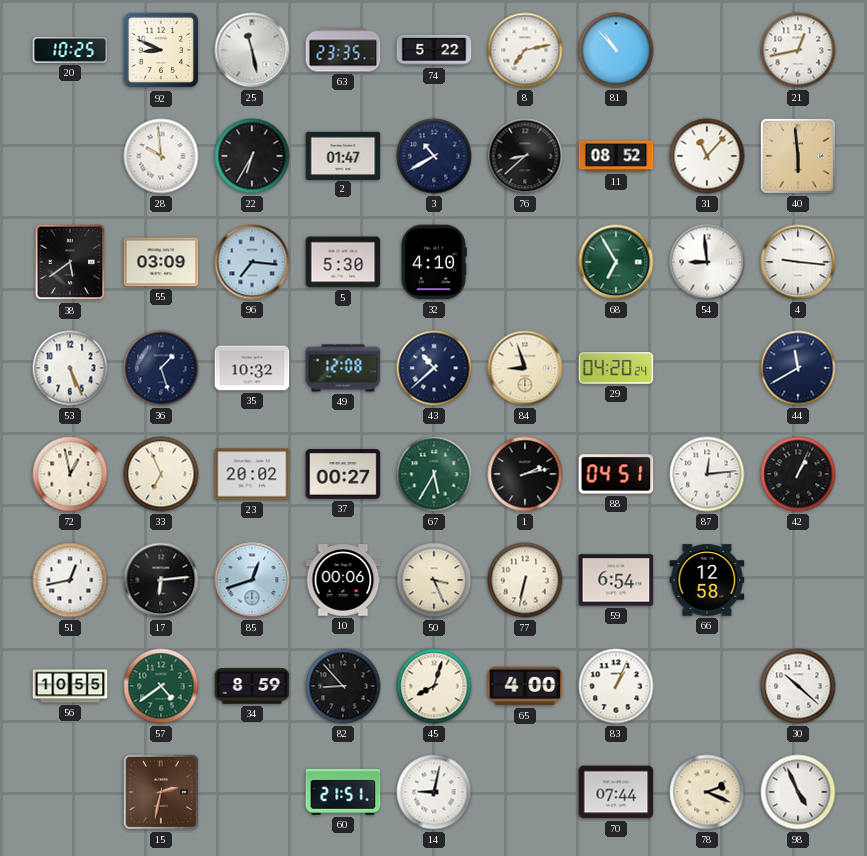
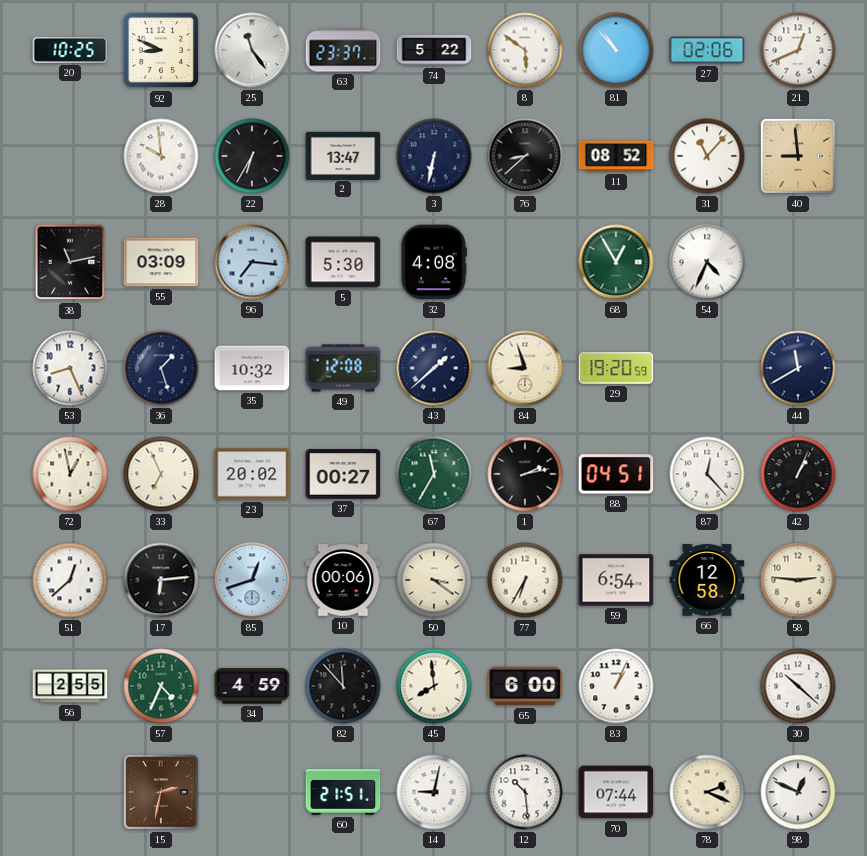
25: 11:28 -> 11:24 (252, 50)
63: 23:35 -> 23:37 (343, 50)
8: 7:13 -> 5:51 (525, 50)
27: none -> 02:06 (707, 50)
21: 12:43 -> 12:41 (798, 50)
2: 01:47 -> 13:47 (343, 155)
3: 10:40 -> 6:32 (434, 156)
40: 5:59 -> 8:59 (798, 156)
38: 5:39 -> 11:13 (70, 262)
32: 4:10 -> 4:08 (434, 262)
68: 6:55 -> 12:55 (616, 262)
54: 8:59 -> 4:34 (707, 262)
4: 9:16 -> none (798, 262)
53: 5:26 -> 8:26 (70, 368)
43: 10:38 -> 1:38 (434, 368)
29: 04:20 -> 19:20 (616, 368)
67: 5:35 -> 11:35 (434, 474)
87: 12:14 -> 12:23 (707, 474)
51: 12:43 -> 12:38 (70, 580)
50: 3:26 -> 3:21 (434, 580)
77: 6:32 -> 6:35 (525, 580)
58: none -> 2:46 (798, 580)
56: 10:55 -> 2:55 (70, 686)
57: 4:39 -> 4:34 (161, 686)
34: 8:59 -> 4:59 (252, 686)
82: 8:53 -> 11:53 (343, 686)
45: 8:03 -> 7:59 (434, 686)
65: 4:00 -> 6:00 (525, 686)
12: none -> 10:29 (525, 792)
98: 4:56 -> 12:49 (798, 792)
